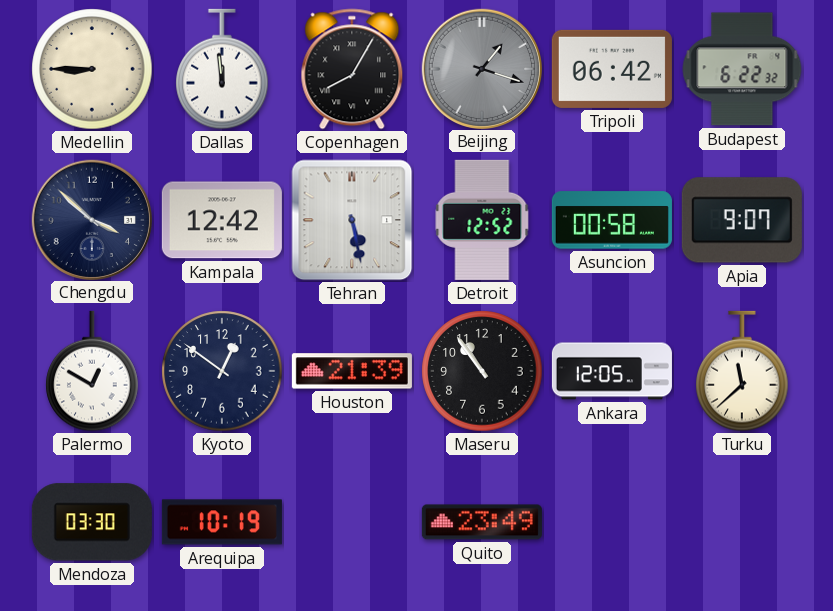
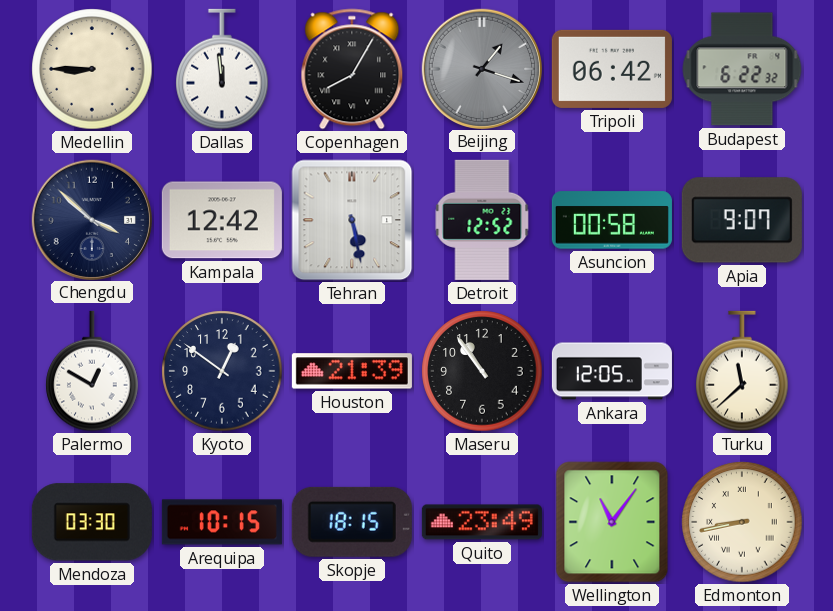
Arequipa: 10:19 -> 10:15 (222, 522)
Skopje: none -> 18:15 (352, 522)
Wellington: none -> 11:06 (612, 522)
Edmonton: none -> 8:43 (742, 522)
